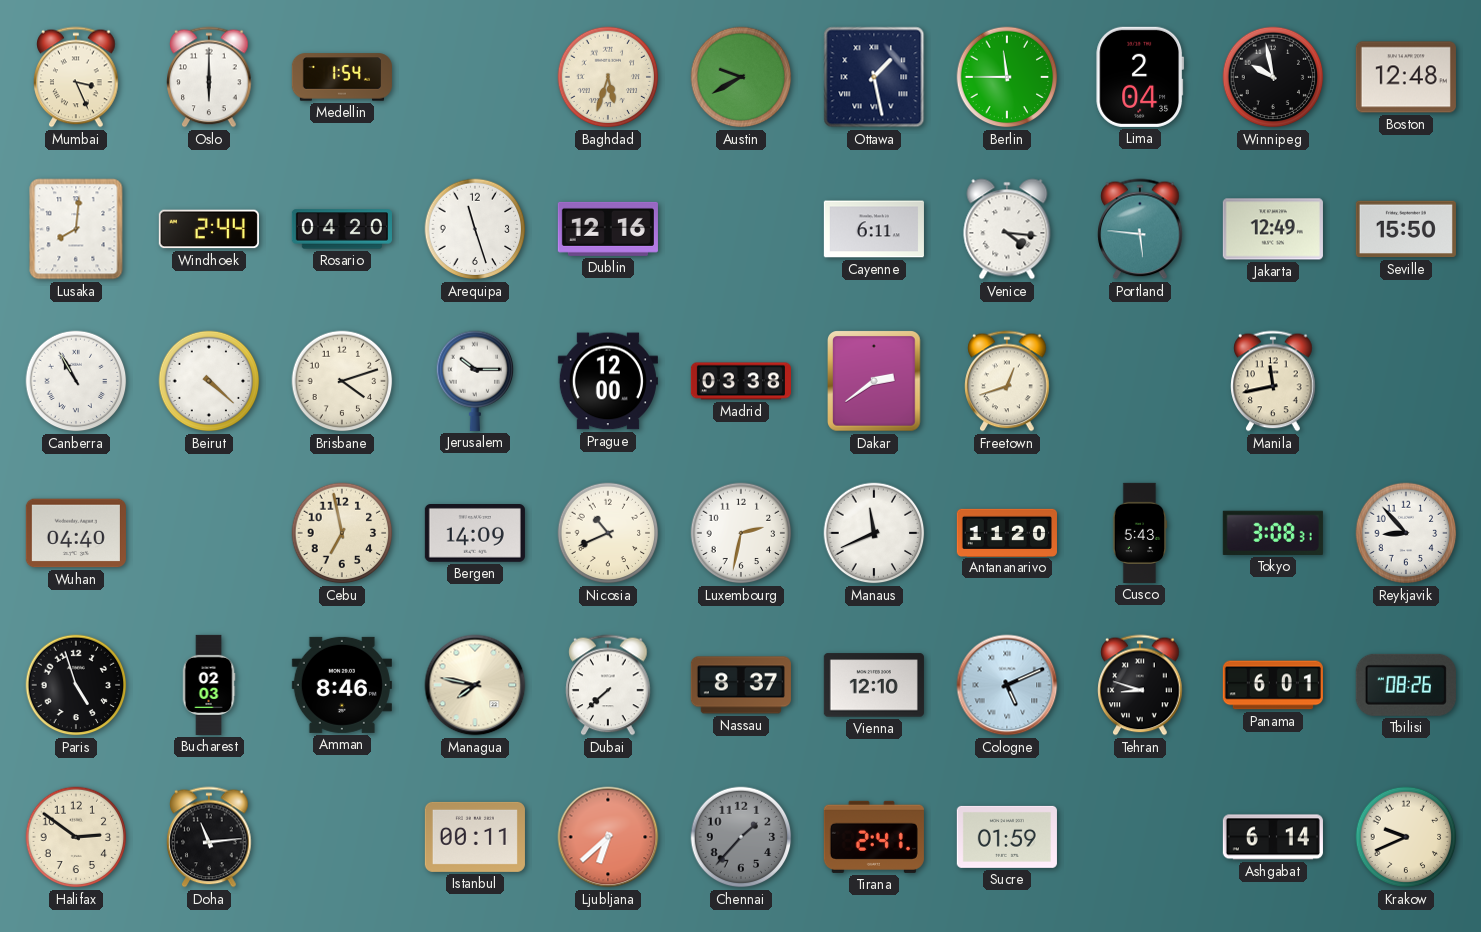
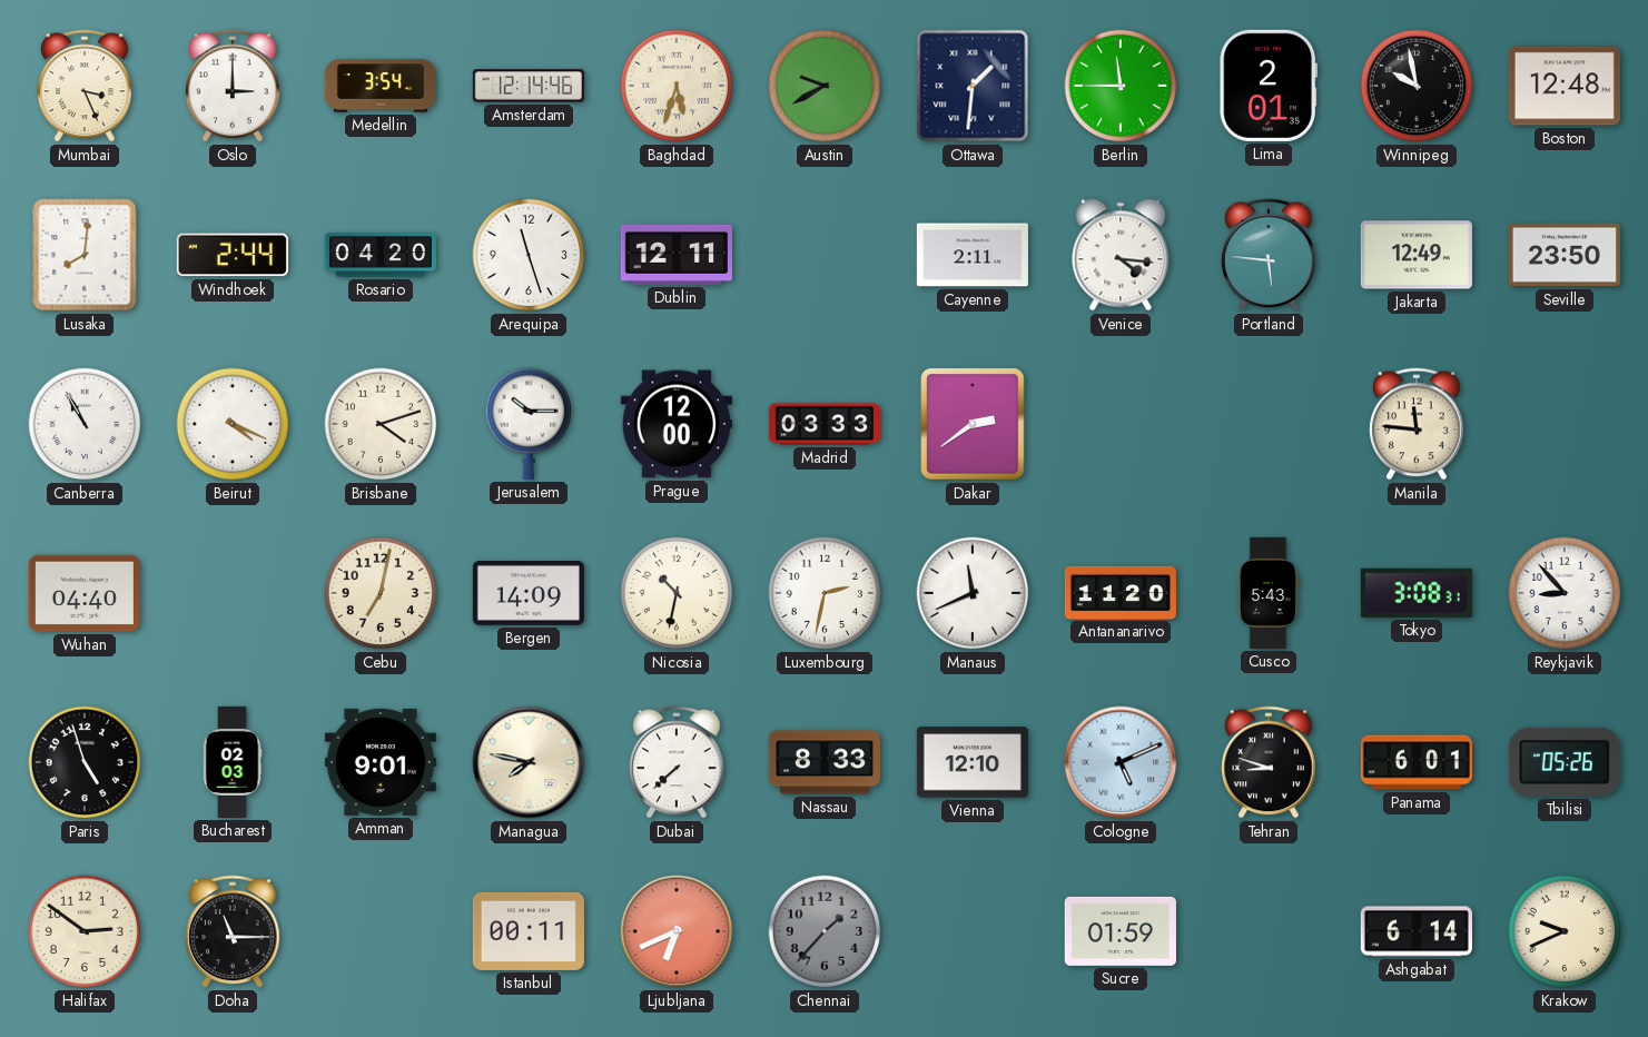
Oslo: 6:00 -> 3:00 (233, 86)
Medellin: 1:54 -> 3:54 (381, 86)
Amsterdam: none -> 12:14 (529, 86)
Ottawa: 1:28 -> 1:31 (973, 86)
Lima: 2:04 -> 2:01 (1269, 86)
Dublin: 12:16 -> 12:11 (677, 255)
Cayenne: 6:11 -> 2:11 (973, 255)
Seville: 15:50 -> 23:50 (1565, 255)
Beirut: 4:22 -> 4:19 (233, 424)
Madrid: 03:38 -> 03:33 (825, 424)
Freetown: 12:42 -> none (1007, 381)
Manila: 11:43 -> 11:46 (1417, 424)
Cebu: 6:58 -> 7:02 (381, 593)
Nicosia: 10:41 -> 10:32 (677, 593)
Amman: 8:46 -> 9:01 (381, 762)
Nassau: 8:37 -> 8:33 (825, 762)
Tbilisi: 08:26 -> 05:26 (1565, 762)
Doha: 11:14 -> 11:15 (233, 931)
Ljubljana: 6:38 -> 6:41 (677, 931)
Tirana: 2:41 -> none (874, 837)
